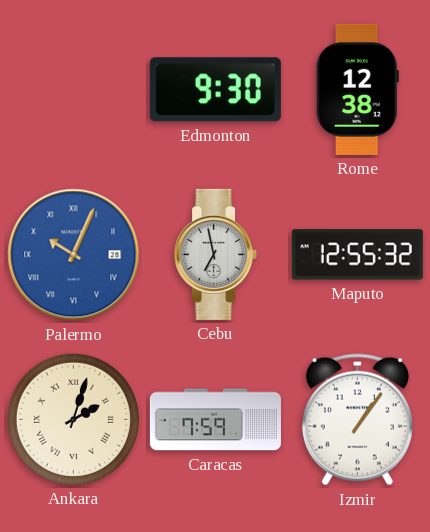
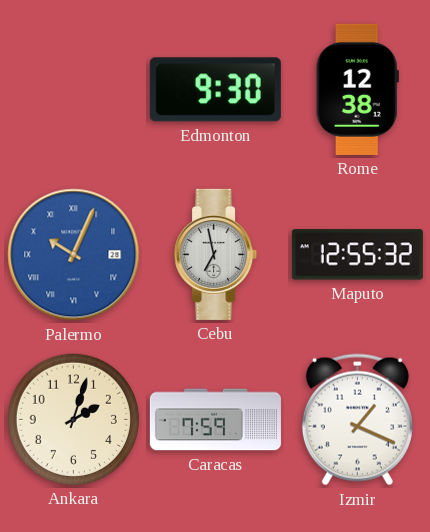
Ankara numerals: Roman -> Arabic (73, 419)
Izmir: 1:06 -> 1:19 (357, 420)
